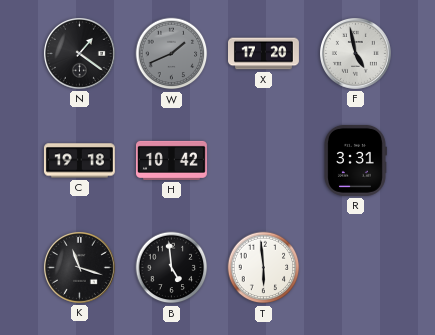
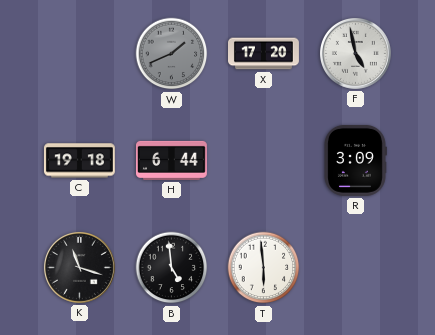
N: 1:21 -> none (79, 53)
H: 10:42 -> 6:44 (171, 160)
R: 3:31 -> 3:09 (355, 160)
